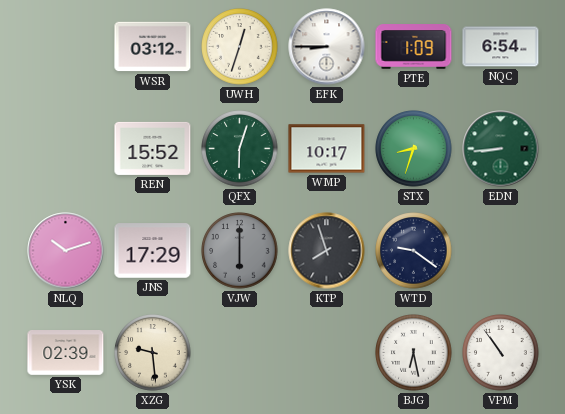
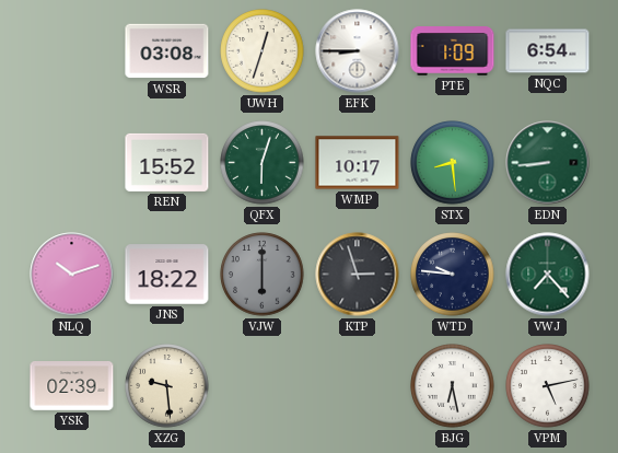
WSR: 03:12 -> 03:08 (167, 51)
STX: 8:33 -> 8:29 (453, 163)
JNS: 17:29 -> 18:22 (167, 275)
KTP: 7:57 -> 2:57 (358, 275)
WTD: 9:21 -> 9:46 (453, 275)
VWJ: none -> 7:23 (548, 275)
VPM: 10:54 -> 5:13 (548, 386)
